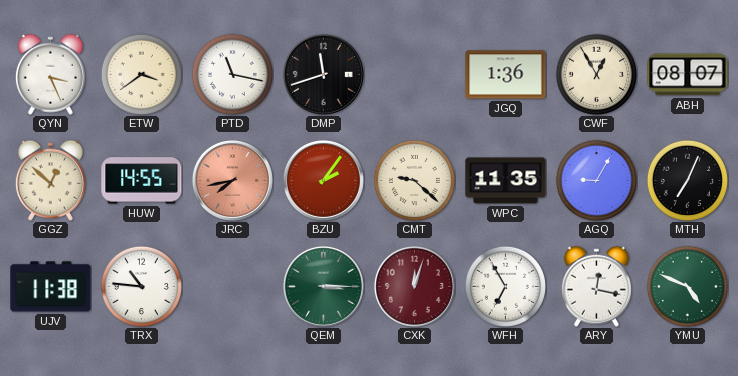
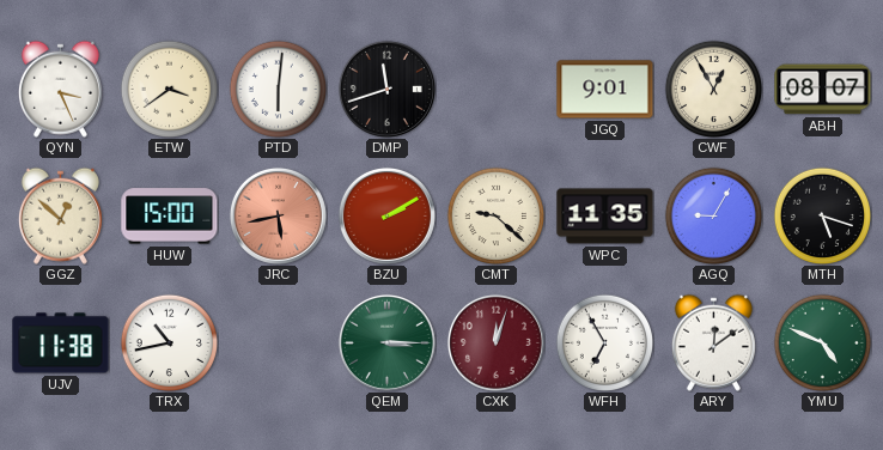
PTD: 11:17 -> 6:01 (278, 89)
JGQ: 1:36 -> 9:01 (605, 90)
HUW: 14:55 -> 15:00 (170, 217)
JRC: 7:43 -> 5:43 (278, 215)
BZU: 2:06 -> 2:10 (386, 215)
MTH: 7:04 -> 5:18 (822, 215)
TRX: 10:46 -> 10:43 (169, 342)
ARY: 12:17 -> 12:09 (713, 342)
